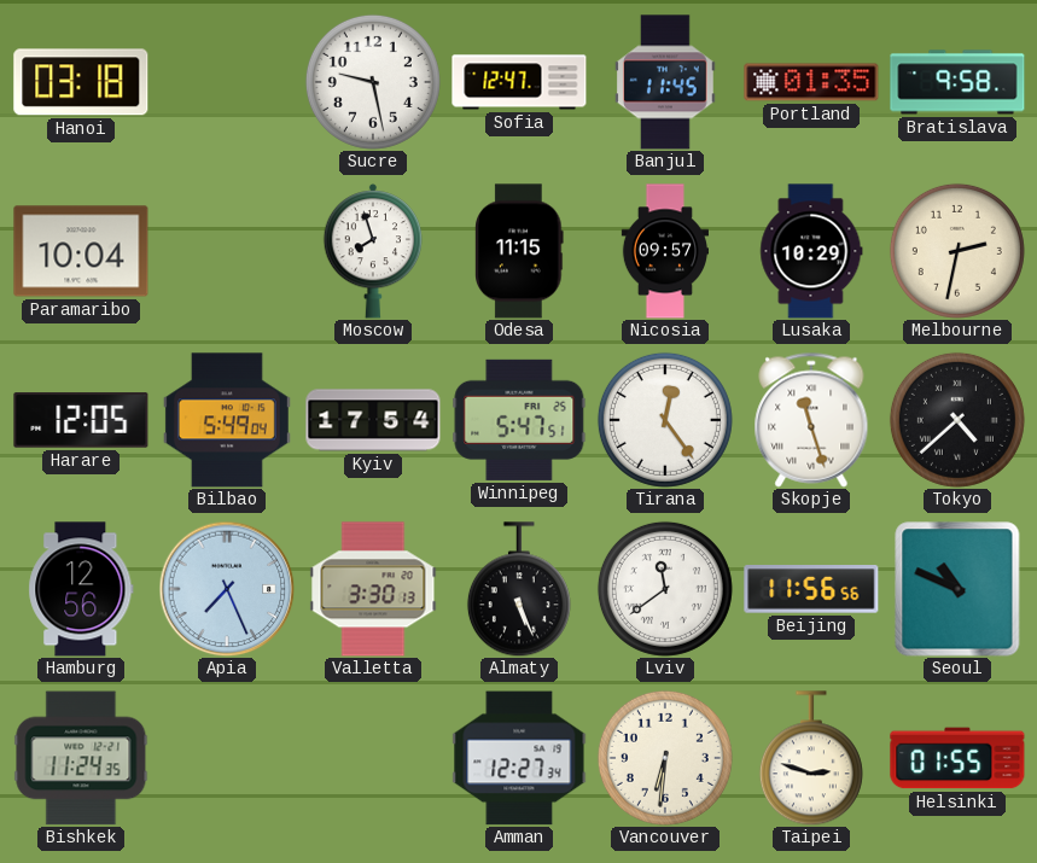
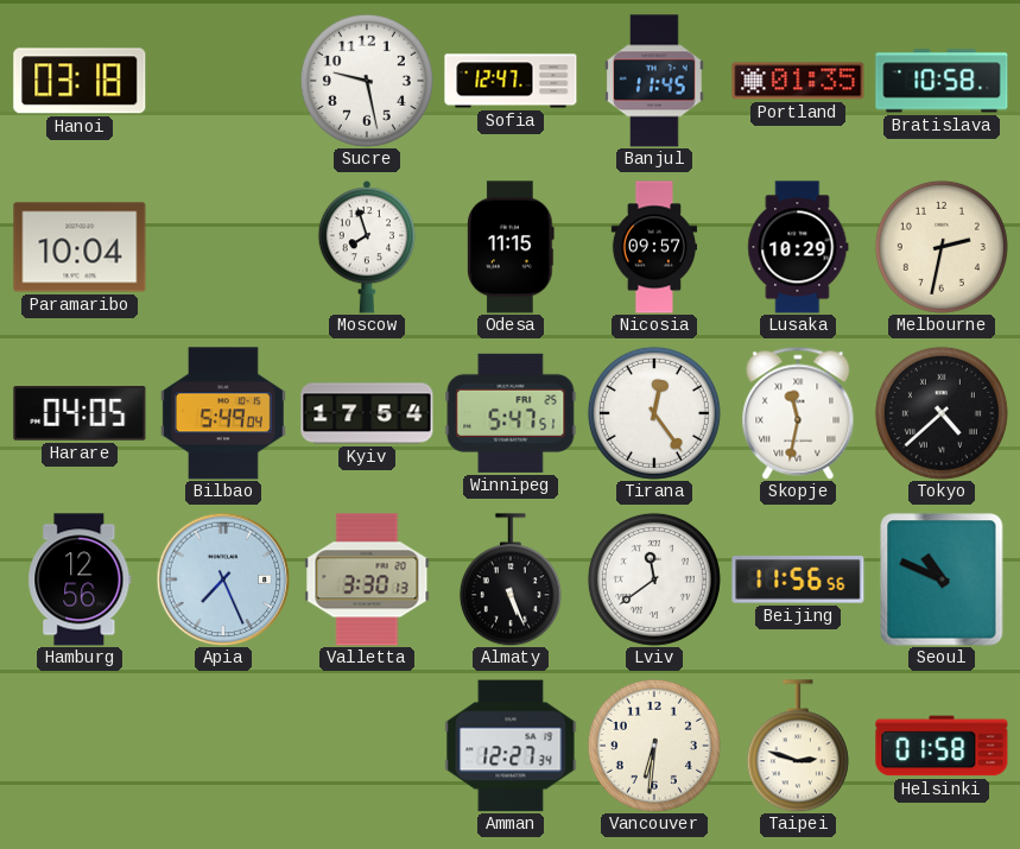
Bratislava: 9:58 -> 10:58 (942, 81)
Harare: 12:05 -> 04:05 (80, 413)
Skopje: 11:27 -> 11:32 (798, 413)
Bishkek: 11:24 -> none (81, 758)
Helsinki: 01:55 -> 01:58 (942, 746)
